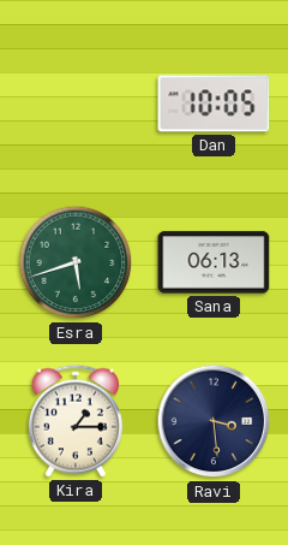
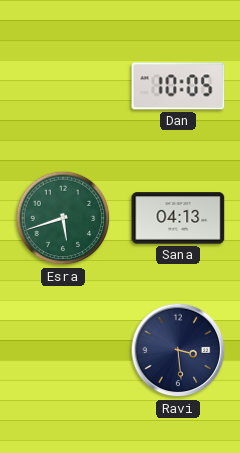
Sana: 06:13 -> 04:13 (178, 218)
Kira: 1:15 -> none (76, 421)
